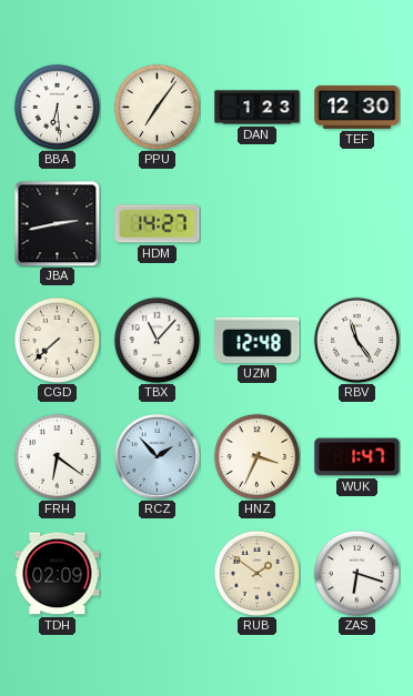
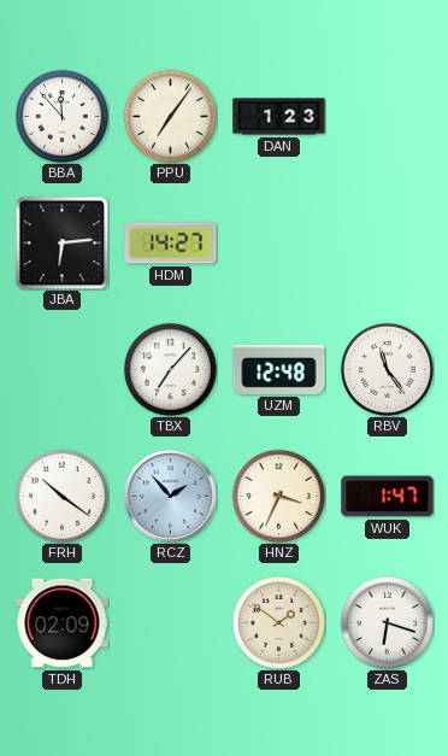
BBA: 6:29 -> 11:53 (61, 116)
TEF: 12:30 -> none (357, 107)
JBA: 2:43 -> 6:14 (61, 242)
CGD: 7:38 -> none (57, 340)
TBX: 11:07 -> 7:07 (170, 369)
FRH: 6:21 -> 10:21 (61, 496)
